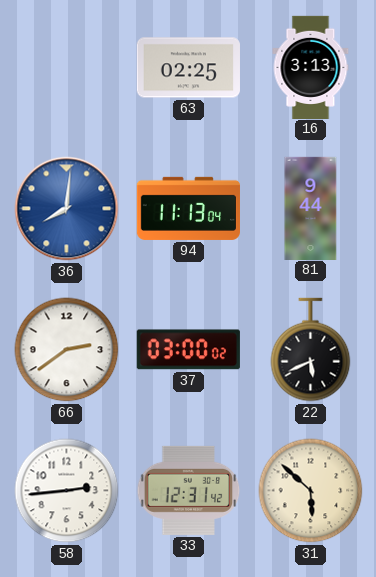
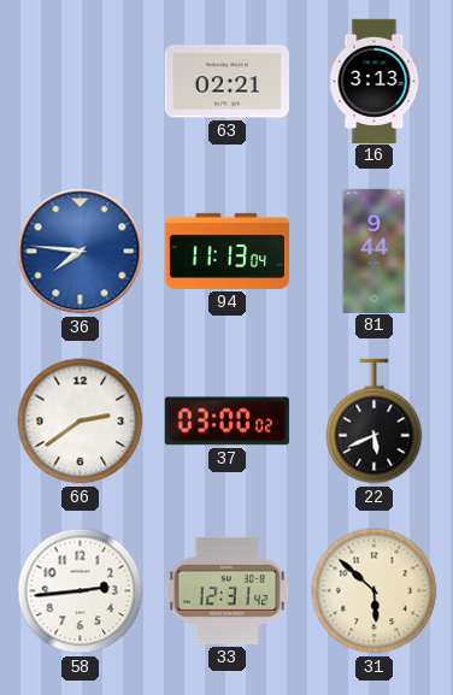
63: 02:25 -> 02:21 (226, 82)
36: 8:01 -> 7:46 (81, 252)
